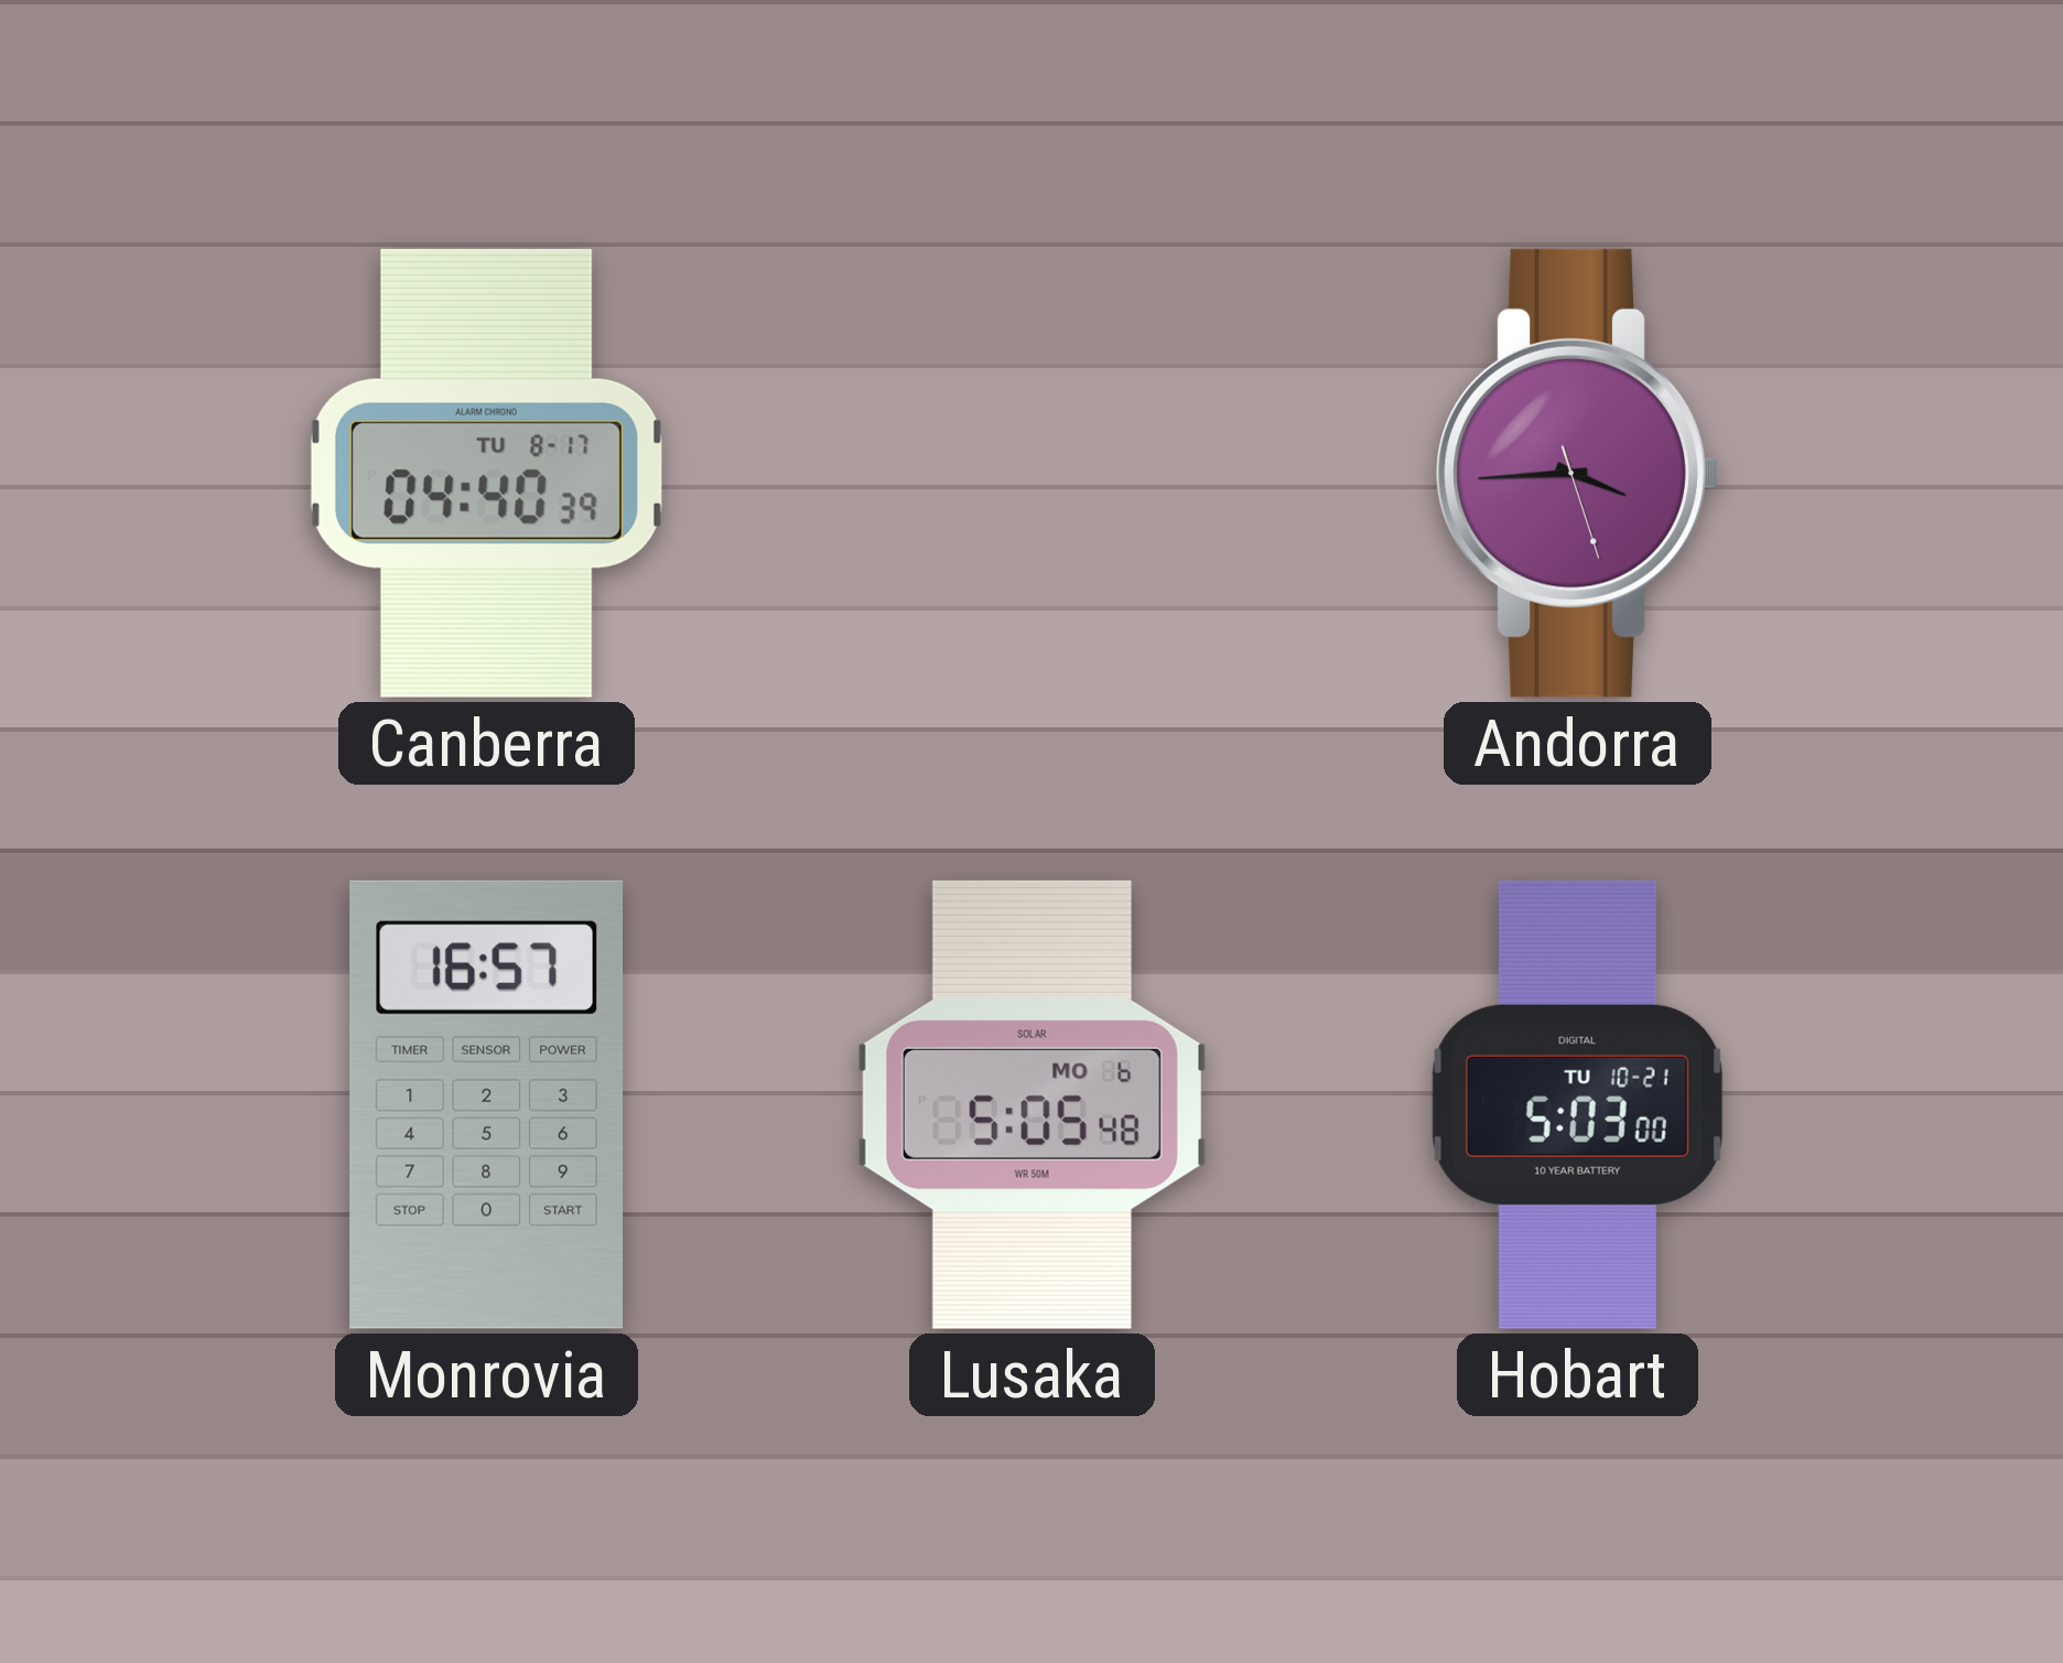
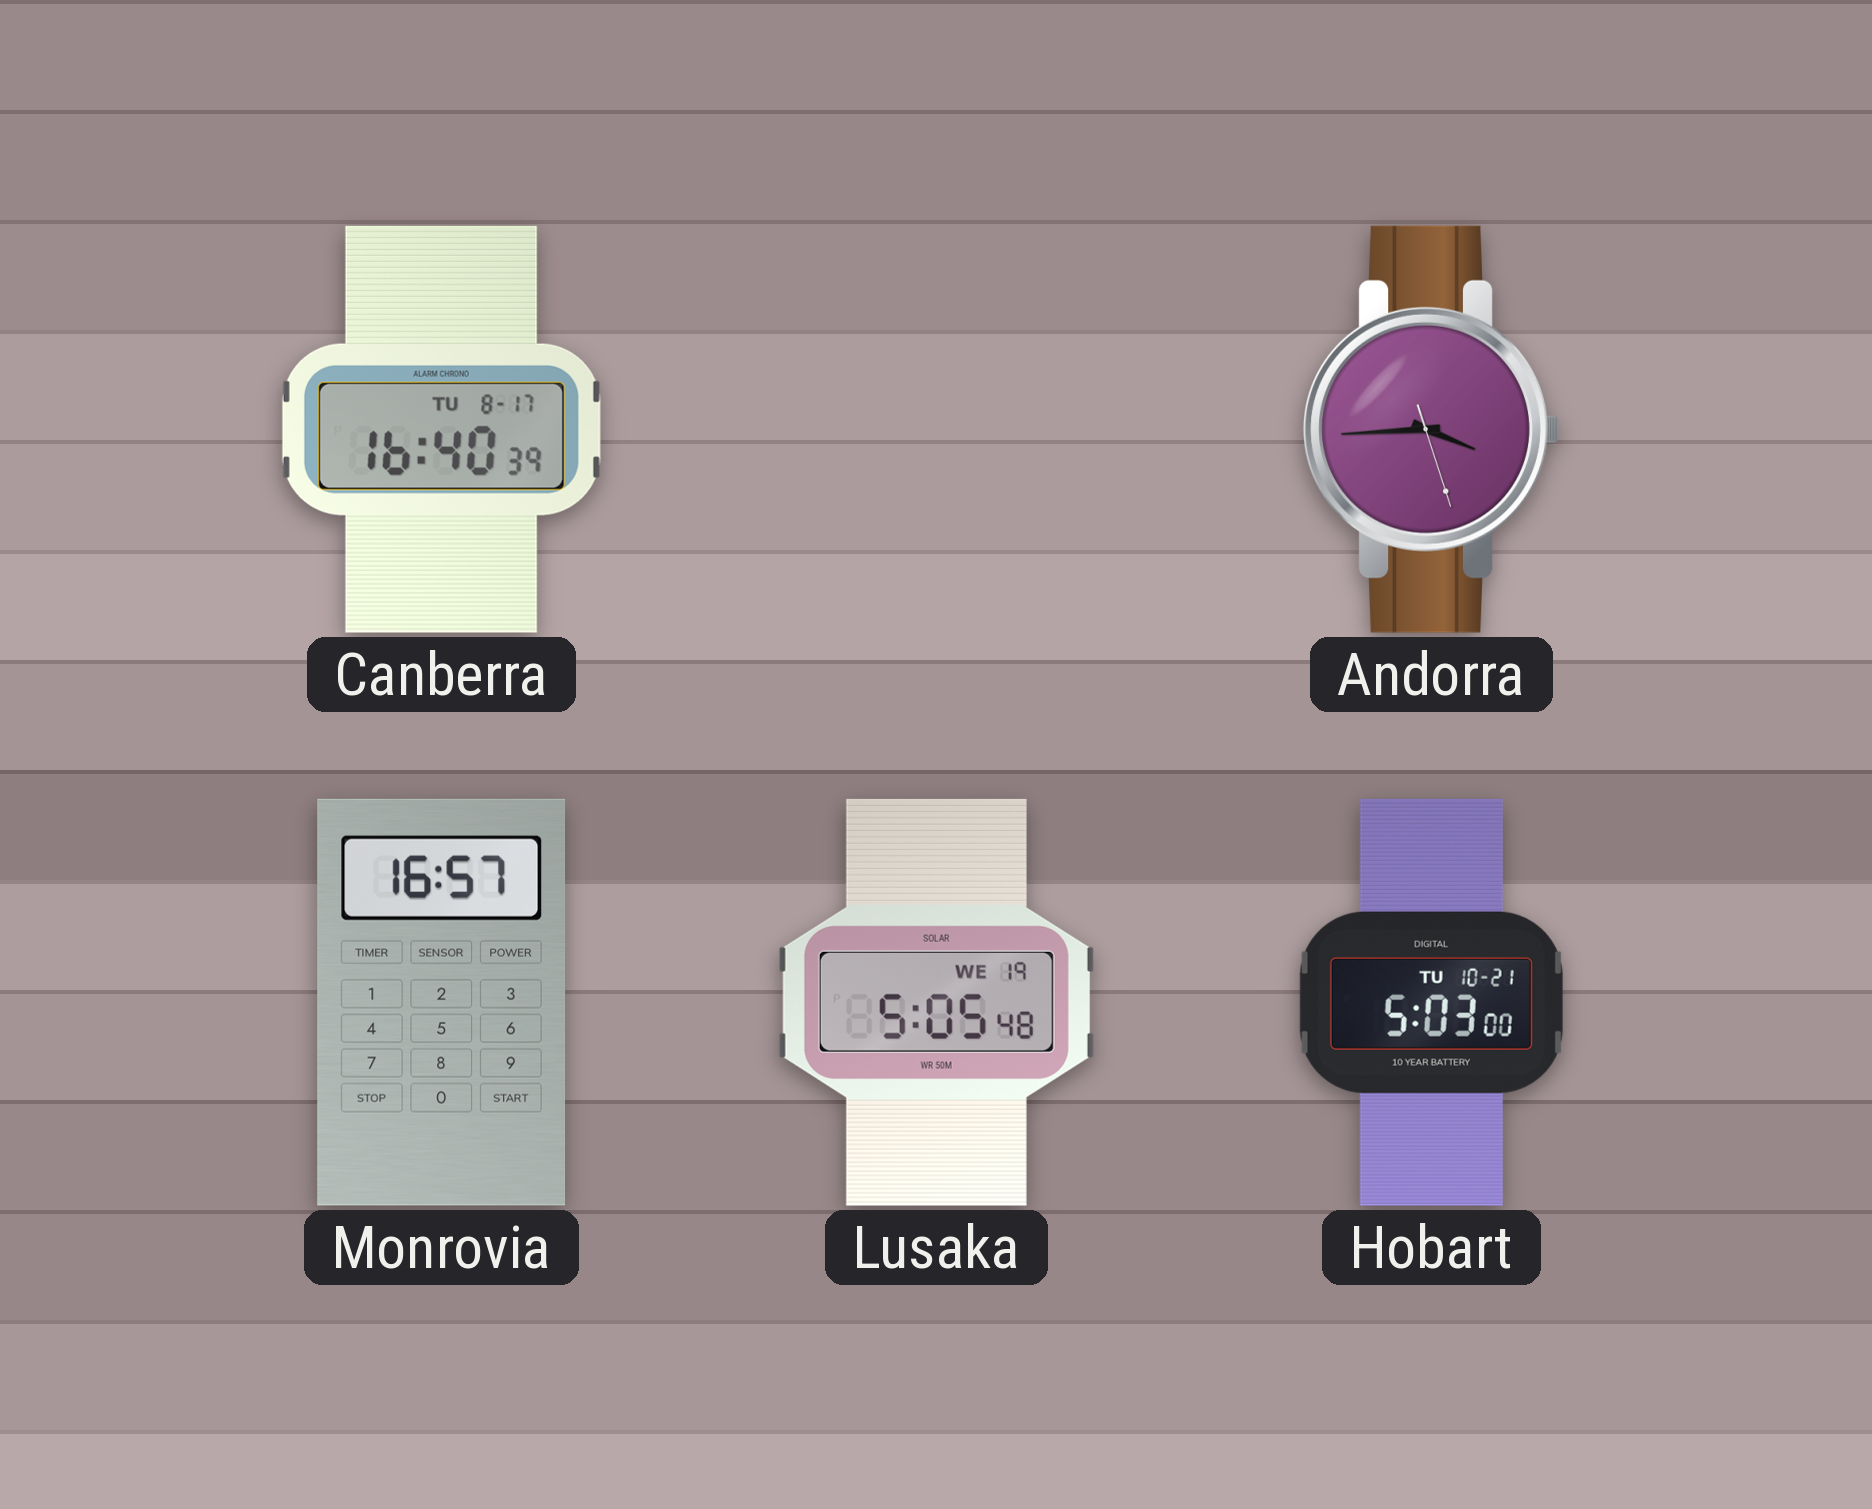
Canberra: 04:40 -> 16:40 (441, 429)
Lusaka date: MO 6 -> WE 19 (936, 1002)
